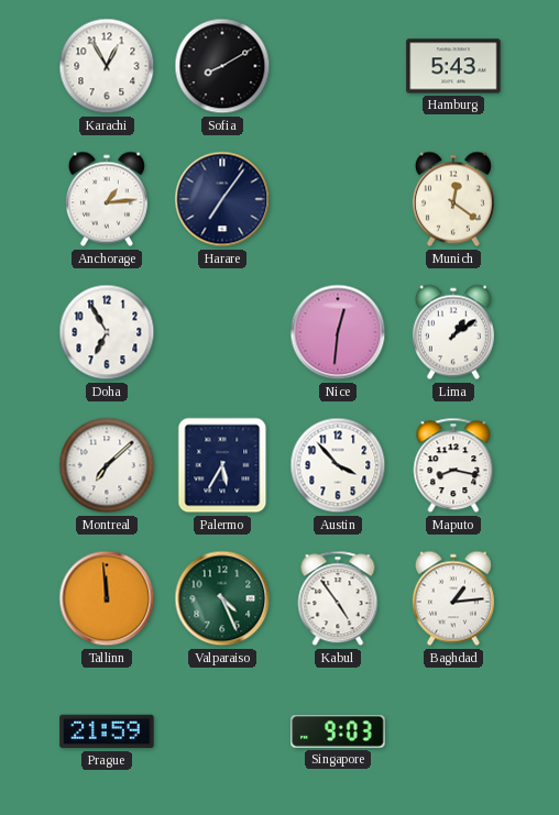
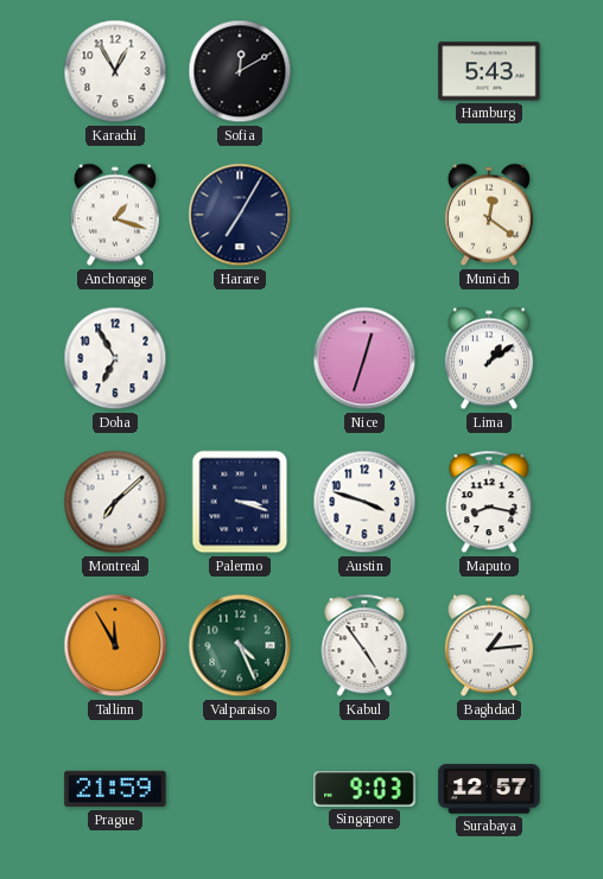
Sofia: 8:10 -> 12:10 (240, 71)
Anchorage: 1:14 -> 1:18 (115, 215)
Harare: 7:06 -> 7:05 (240, 215)
Nice: 12:31 -> 12:33 (364, 358)
Palermo: 5:35 -> 3:18 (240, 502)
Austin: 3:53 -> 3:48 (364, 502)
Tallinn: 11:59 -> 11:55 (115, 645)
Surabaya: none -> 12:57 (489, 789)
